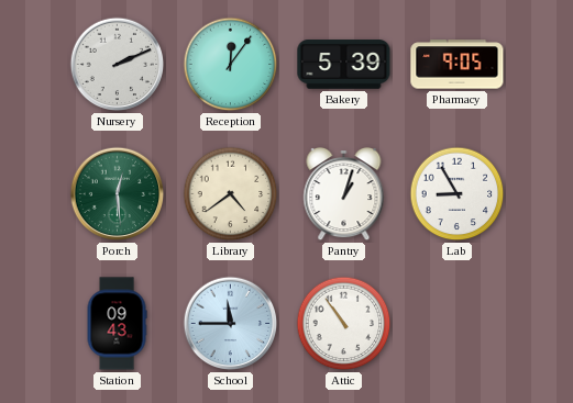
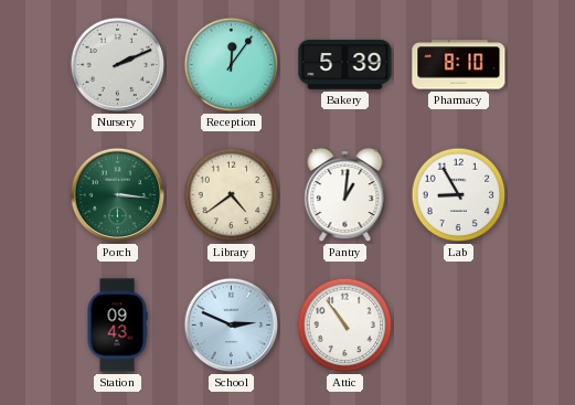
Pharmacy: 9:05 -> 8:10 (459, 65)
Porch: 12:29 -> 3:16 (118, 195)
Pantry: 1:03 -> 1:01 (345, 195)
School: 11:45 -> 2:49 (232, 326)
